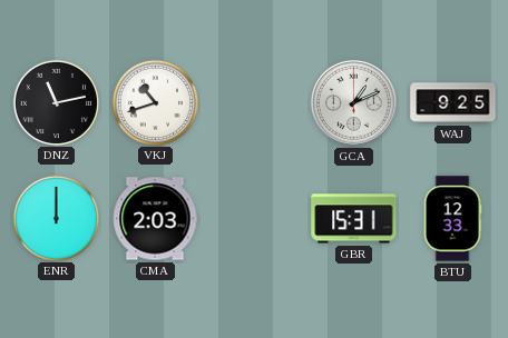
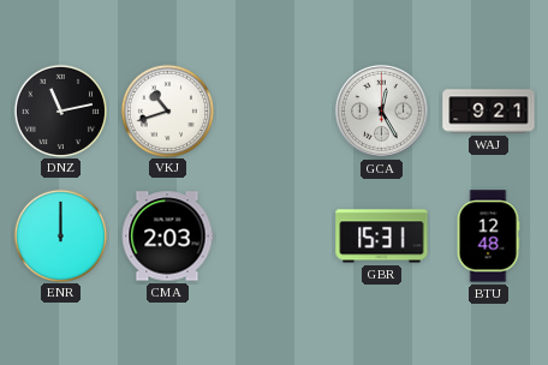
GCA: 1:11 -> 12:25 (381, 110)
WAJ: 9:25 -> 9:21 (489, 112)
BTU: 12:33 -> 12:48 (488, 237)
